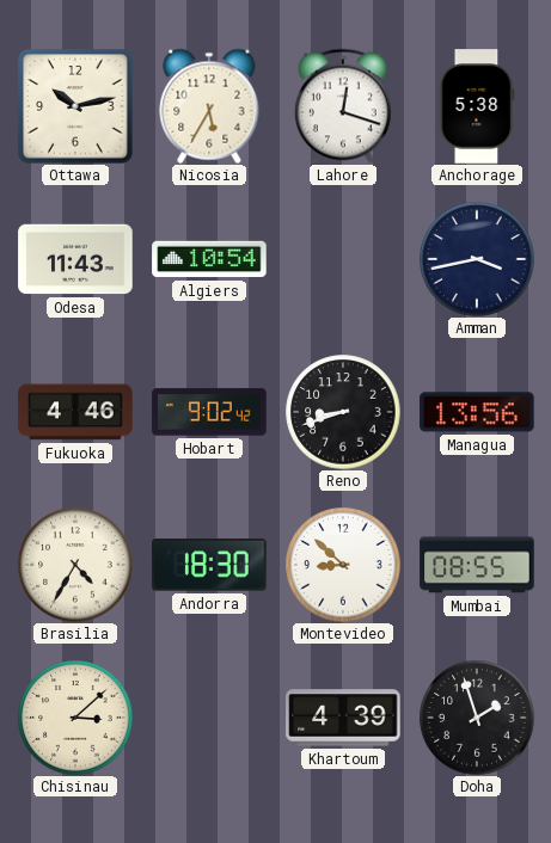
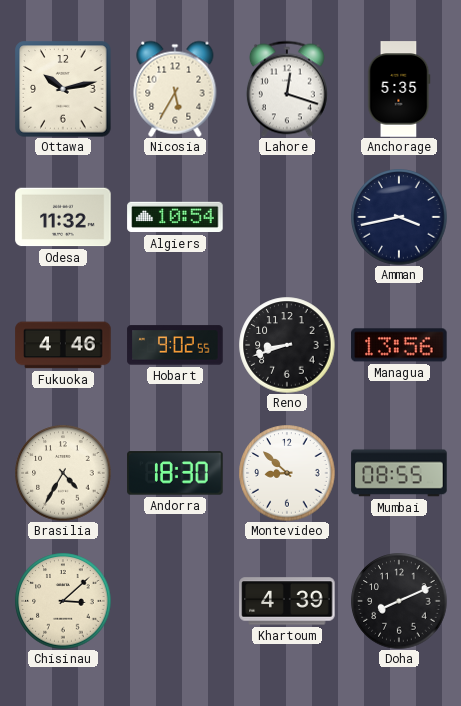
Anchorage: 5:38 -> 5:35 (399, 89)
Odesa: 11:43 -> 11:32 (63, 217)
Hobart: 9:02:42 -> 9:02:55 (175, 345)
Doha: 1:57 -> 8:11 (399, 601)
